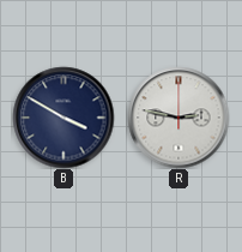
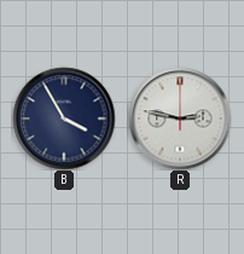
B: 3:50 -> 3:55 (64, 119)
